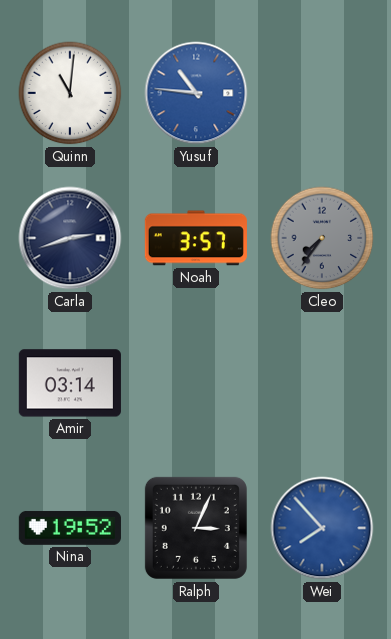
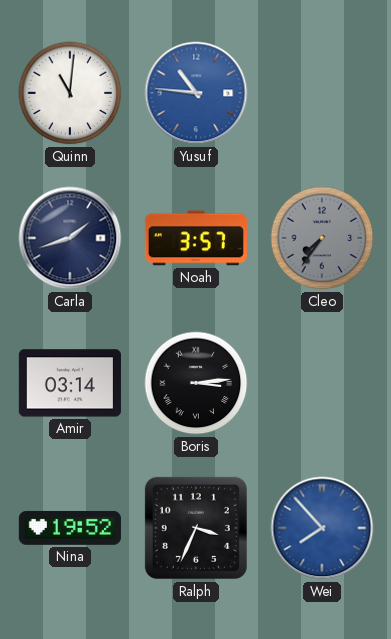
Carla: 2:42 -> 1:42 (70, 238)
Boris: none -> 3:14 (196, 383)
Ralph: 3:04 -> 3:34 (196, 528)
